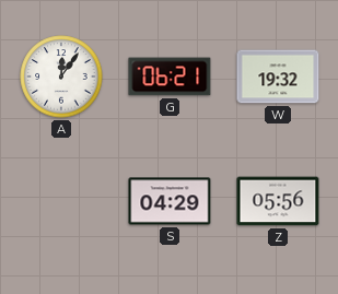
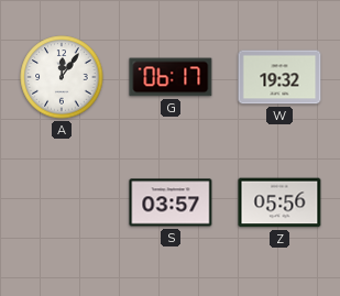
G: 06:21 -> 06:17 (171, 77)
S: 04:29 -> 03:57 (171, 202)
